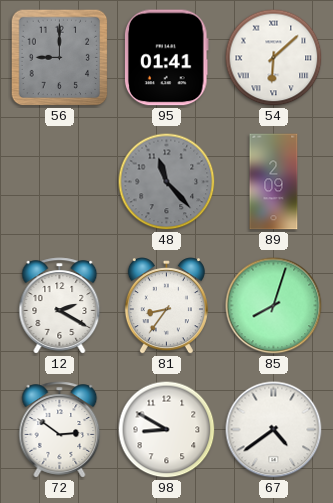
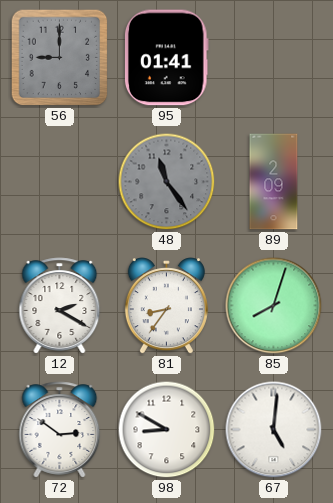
54: 6:08 -> none (274, 58)
48: 11:23 -> 11:24 (167, 182)
67: 4:39 -> 5:01 (274, 430)
